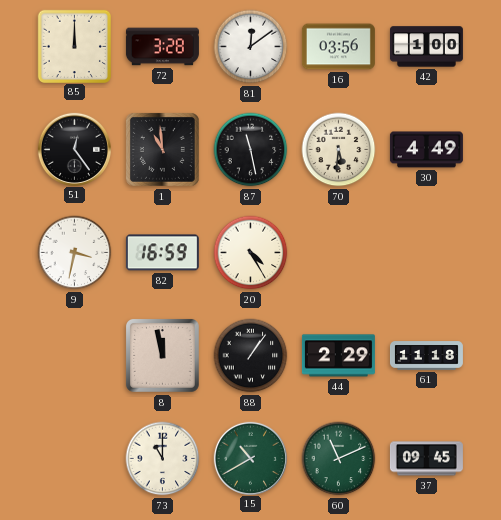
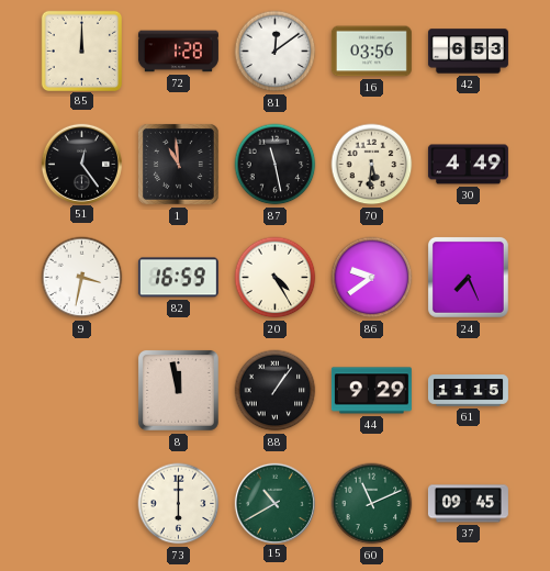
72: 3:28 -> 1:28 (178, 52)
42: 1:00 -> 6:53 (468, 52)
86: none -> 9:39 (372, 278)
24: none -> 7:26 (468, 277)
44: 2:29 -> 9:29 (371, 391)
61: 11:18 -> 11:15 (468, 391)
73: 11:00 -> 6:00 (179, 504)
